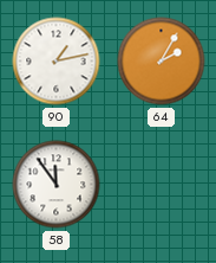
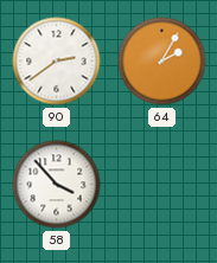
90: 1:13 -> 2:39 (57, 62)
58: 11:54 -> 3:53 (57, 185)
